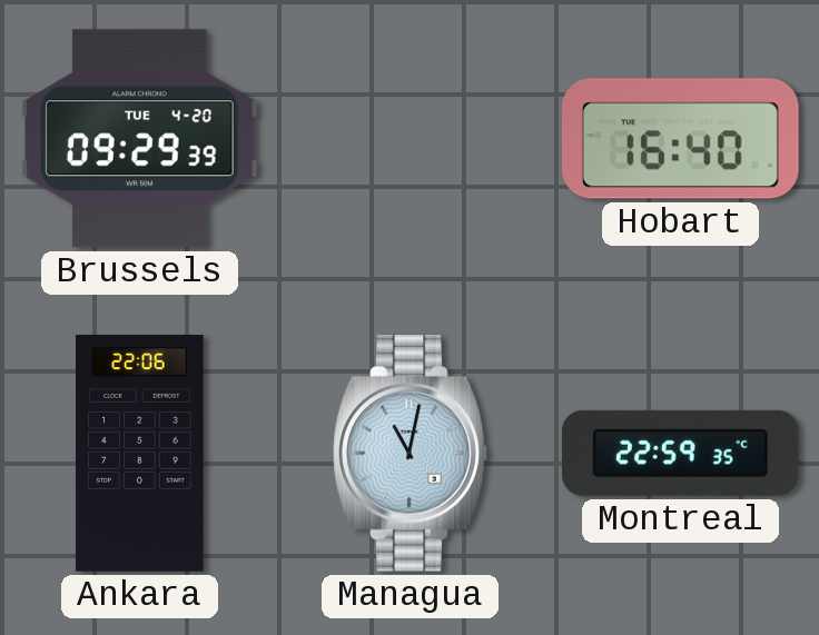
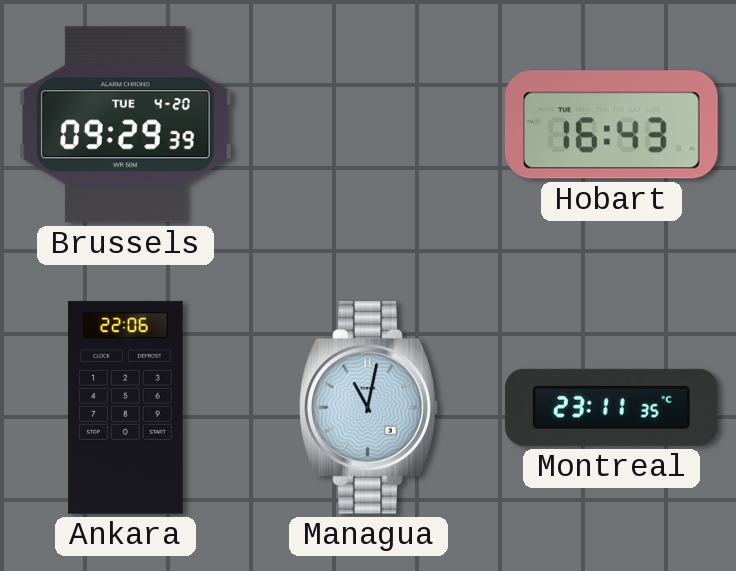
Hobart: 16:40 -> 16:43 (612, 125)
Montreal: 22:59 -> 23:11 (611, 407)
